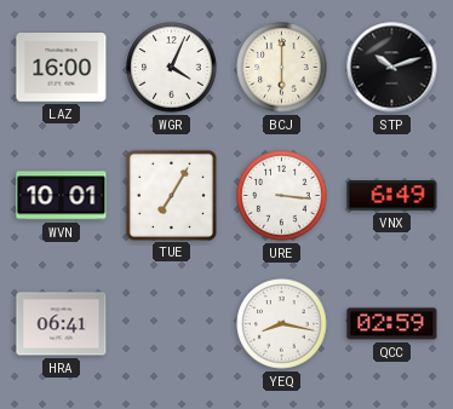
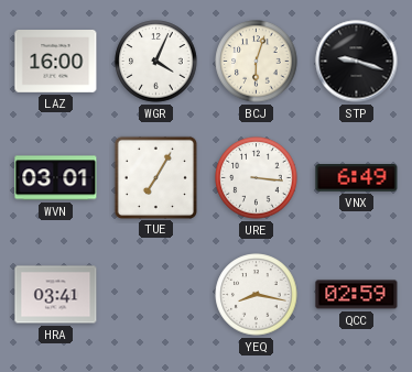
BCJ: 6:00 -> 6:03 (257, 62)
STP: 10:12 -> 9:18 (357, 62)
WVN: 10:01 -> 03:01 (56, 178)
HRA: 06:41 -> 03:41 (56, 295)
